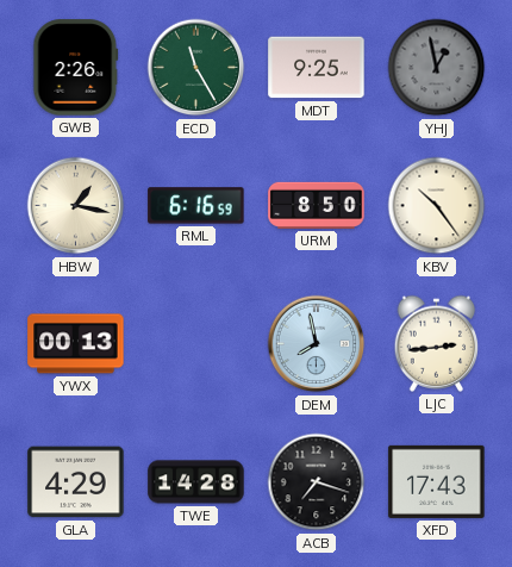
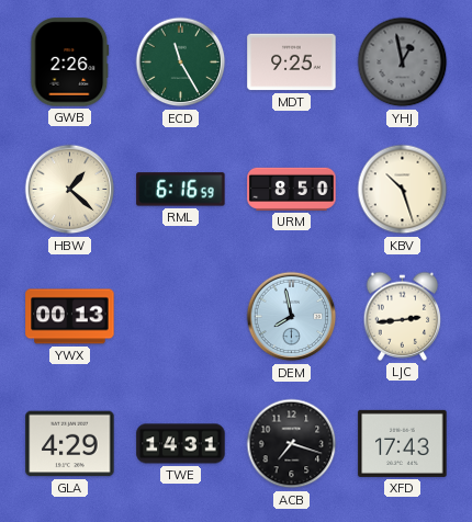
HBW: 1:17 -> 1:22 (70, 190)
KBV: 10:24 -> 10:27 (403, 190)
TWE: 14:28 -> 14:31 (181, 444)
